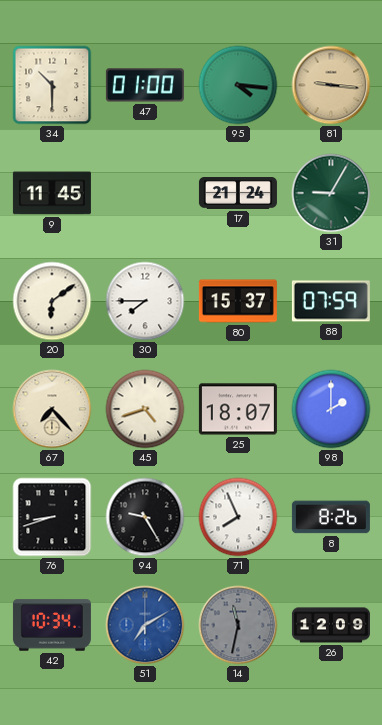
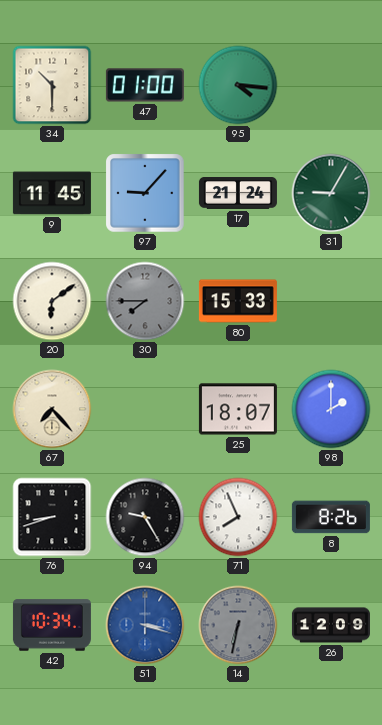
81: 9:16 -> none (331, 85)
97: none -> 9:07 (145, 193)
30 dial: white -> grey (145, 301)
80: 15:37 -> 15:33 (238, 301)
88: 07:59 -> none (331, 301)
45: 4:42 -> none (145, 409)
51: 7:10 -> 3:18 (145, 625)
14: 11:32 -> 6:32 (238, 625)
